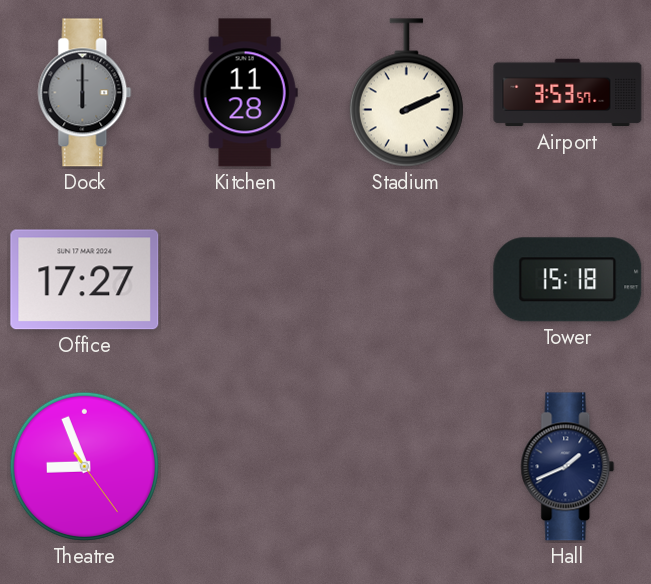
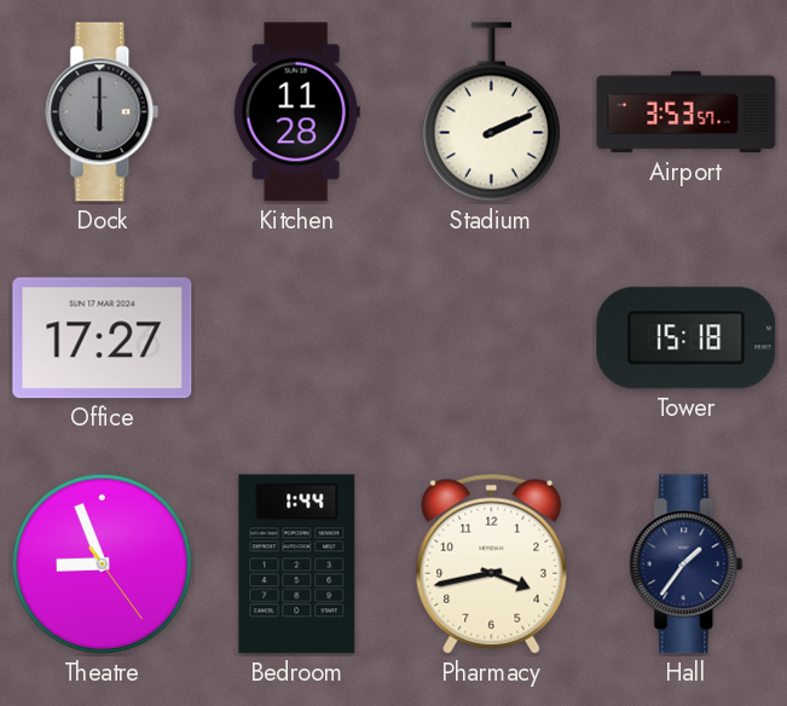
Bedroom: none -> 1:44 (297, 565)
Pharmacy: none -> 3:43 (492, 563)
Hall: 1:41 -> 1:36 (687, 565)
